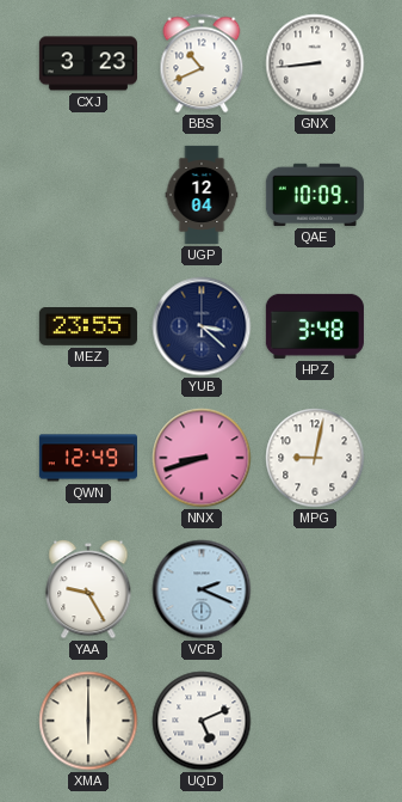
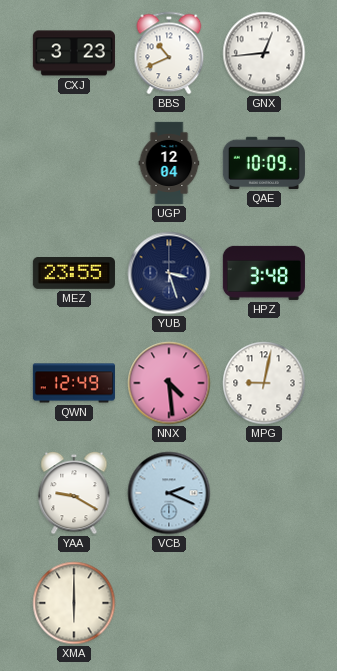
GNX: 8:44 -> 12:44 (264, 53)
YUB: 3:22 -> 3:27 (169, 273)
NNX: 8:42 -> 4:29 (169, 383)
YAA: 9:25 -> 9:20 (74, 493)
UQD: 5:11 -> none (202, 721)
